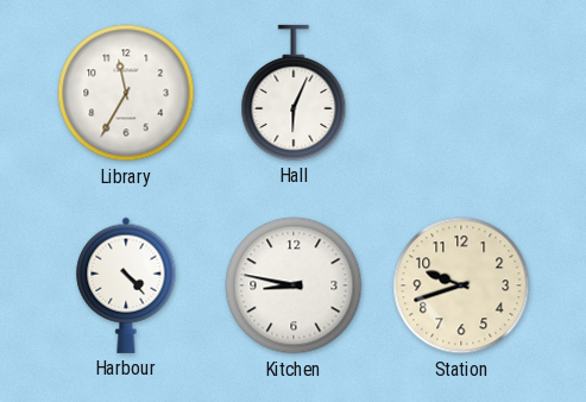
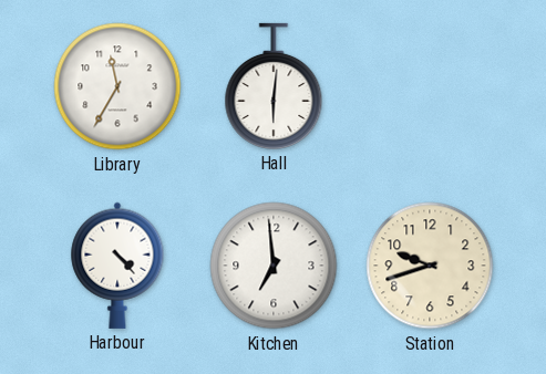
Hall: 6:04 -> 6:01 (274, 86)
Kitchen: 8:47 -> 6:59 (274, 266)
